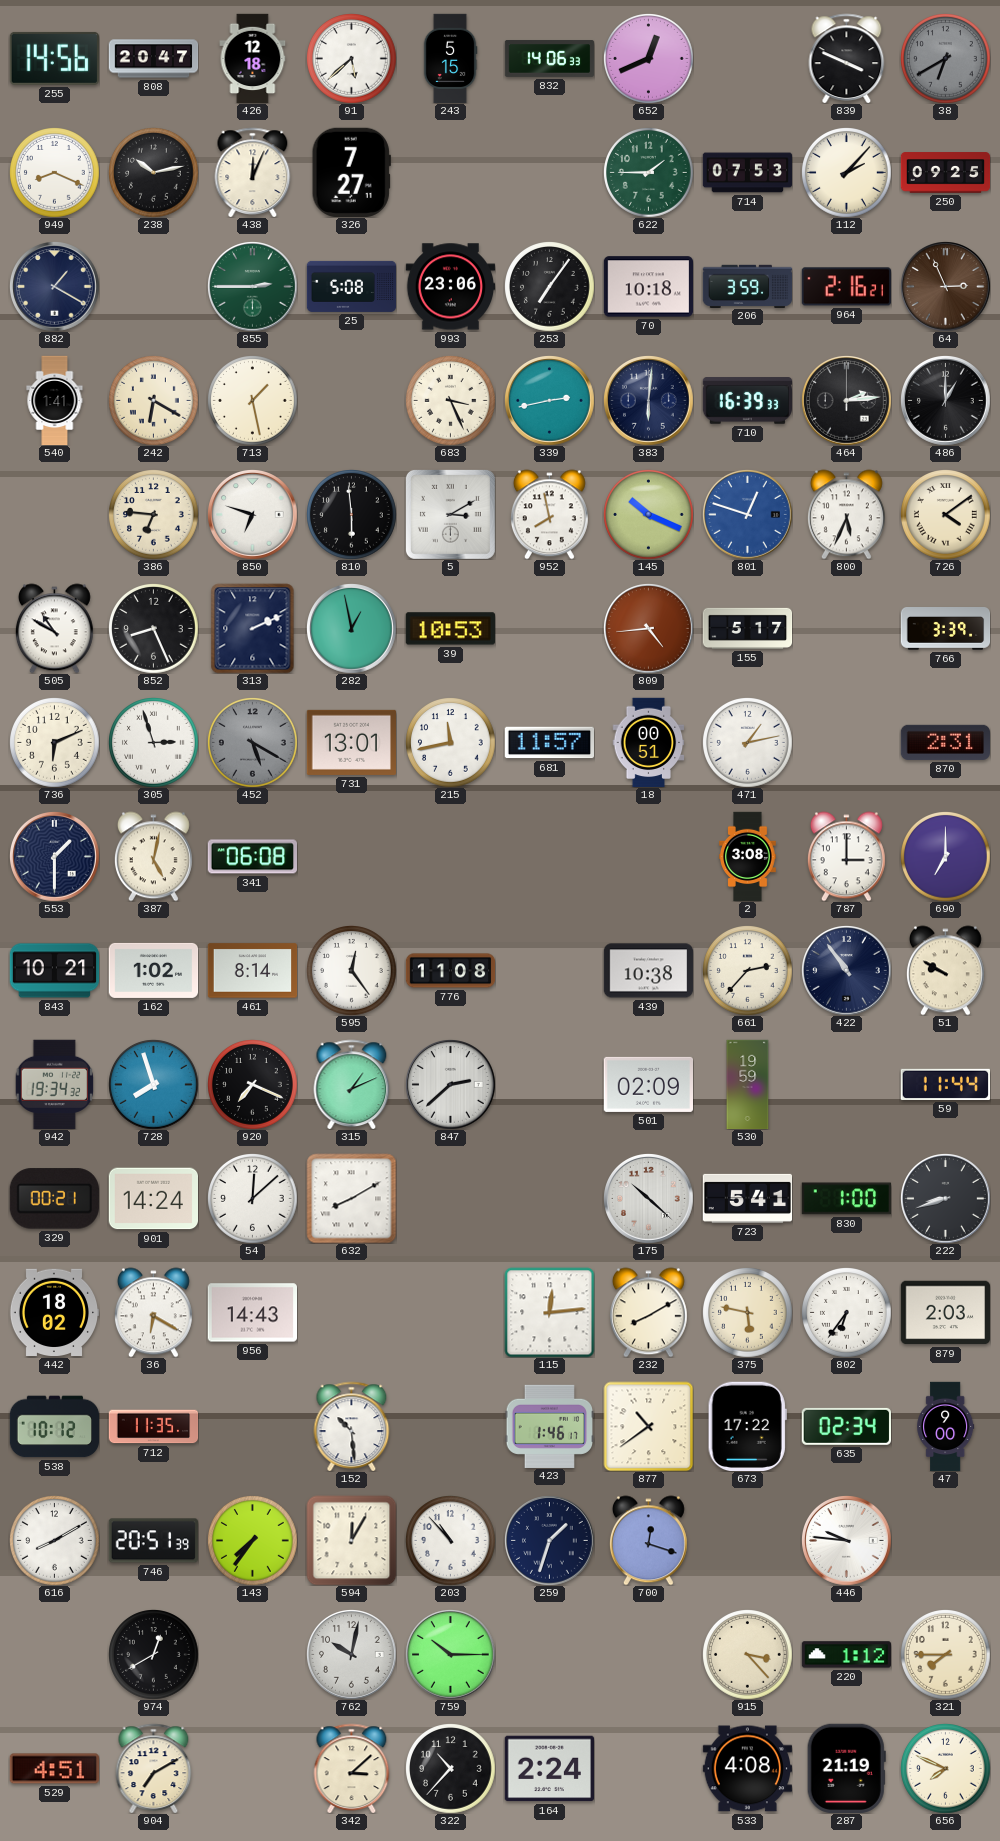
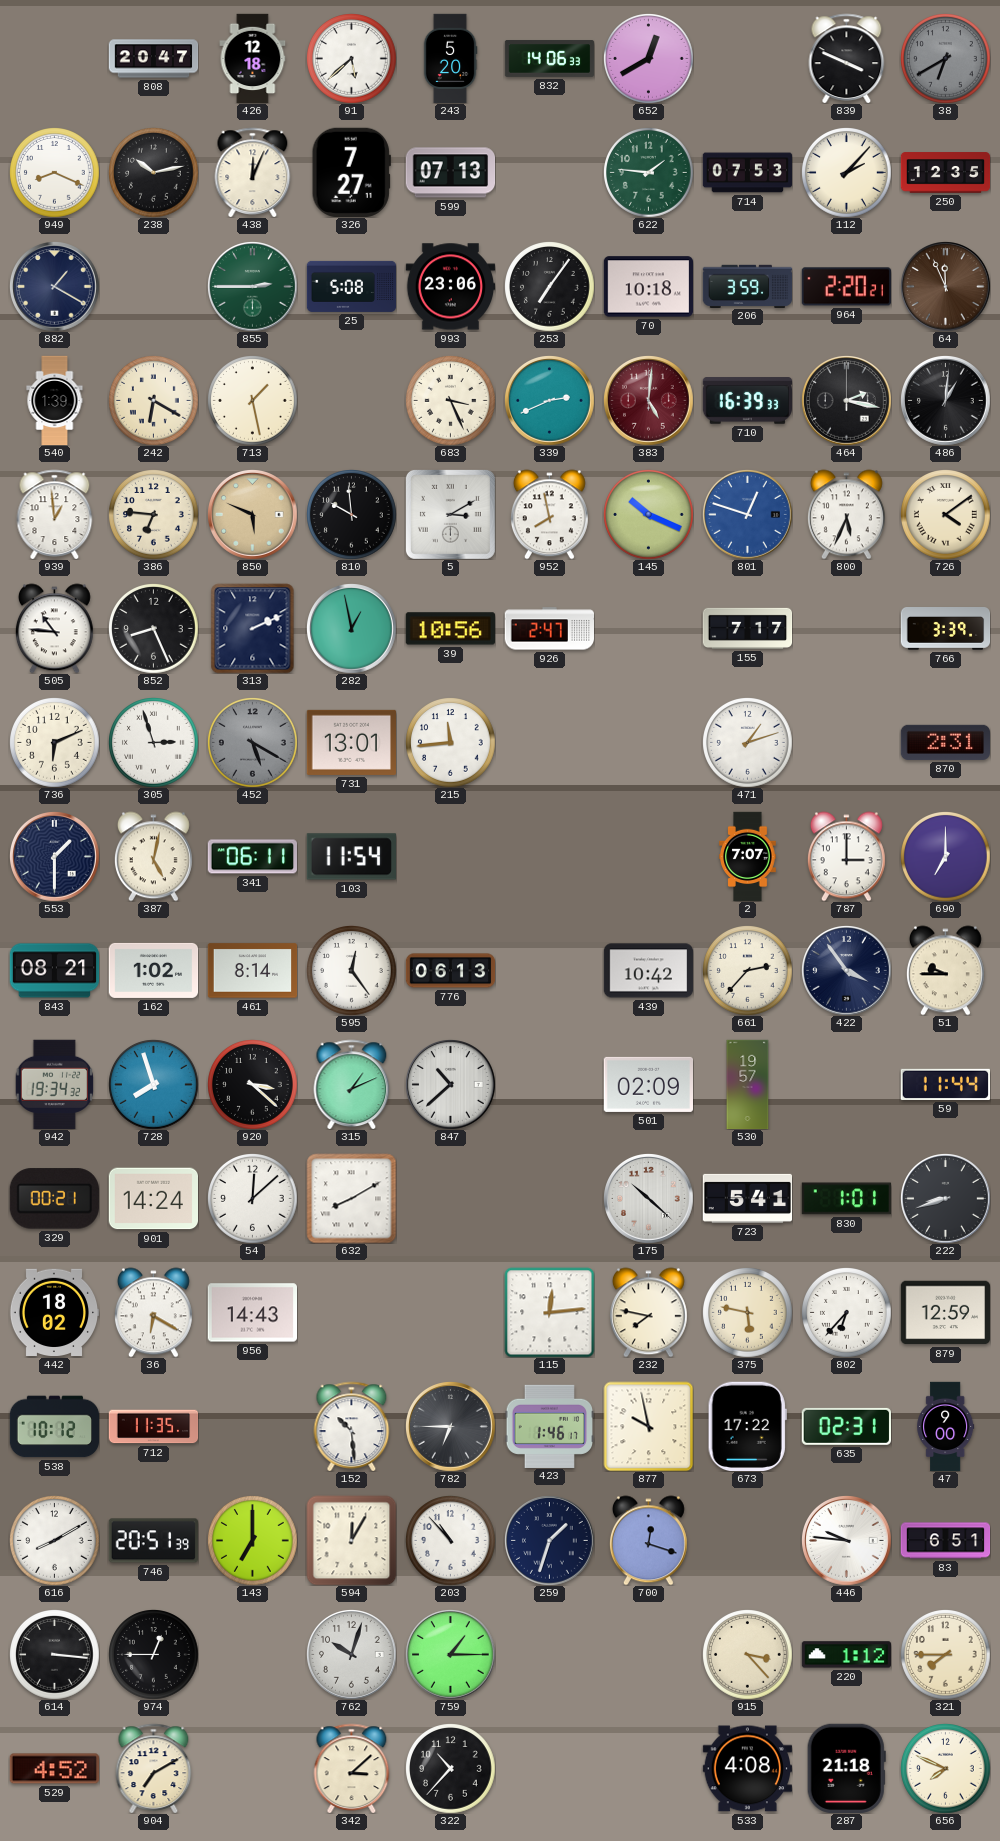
255: 14:56 -> none (54, 58)
243: 5:15 -> 5:20 (450, 58)
652: 12:41 -> 12:40 (649, 59)
599: none -> 07:13 (450, 173)
622: 1:45 -> 1:46 (649, 173)
250: 09:25 -> 12:35 (945, 173)
964: 2:16 -> 2:20 (846, 287)
64: 2:56 -> 11:56 (946, 287)
540: 1:41 -> 1:39 (55, 400)
339: 2:43 -> 2:41 (550, 401)
383: 6:01 -> 5:01 (649, 401)
383 dial: navy -> burgundy (649, 401)
464: 2:14 -> 2:17 (847, 401)
486: 1:00 -> 1:01 (946, 401)
939: none -> 12:59 (55, 514)
850: 6:48 -> 5:49 (253, 515)
850 dial: white -> champagne (253, 515)
810: 5:59 -> 9:59 (352, 515)
505: 10:50 -> 10:46 (54, 628)
39: 10:53 -> 10:56 (450, 629)
926: none -> 2:47 (549, 629)
809: 4:44 -> none (649, 629)
155: 5:17 -> 7:17 (747, 628)
215: 11:43 -> 11:44 (451, 743)
681: 11:57 -> none (549, 743)
18: 00:51 -> none (649, 742)
471: 1:13 -> 1:12 (748, 743)
341: 06:08 -> 06:11 (252, 857)
103: none -> 11:54 (351, 857)
2: 3:08 -> 7:07 (748, 856)
843: 10:21 -> 08:21 (54, 971)
776: 11:08 -> 06:13 (450, 971)
439: 10:38 -> 10:42 (648, 971)
422: 10:54 -> 3:54 (847, 971)
51: 9:50 -> 9:45 (945, 970)
920: 7:19 -> 3:22 (253, 1085)
847: 2:38 -> 10:38 (451, 1085)
530: 19:59 -> 19:57 (748, 1084)
830: 1:00 -> 1:01 (846, 1199)
232: 8:10 -> 7:47 (648, 1312)
802: 6:36 -> 6:37 (847, 1313)
879: 2:03 -> 12:59 (945, 1313)
782: none -> 6:45 (451, 1427)
877: 10:39 -> 9:58 (648, 1426)
635: 02:34 -> 02:31 (846, 1426)
143: 7:36 -> 7:00 (253, 1541)
83: none -> 6:51 (945, 1541)
614: none -> 3:16 (55, 1655)
974: 12:40 -> 12:45 (154, 1655)
762: 10:02 -> 10:03 (352, 1655)
759: 10:15 -> 1:15 (451, 1655)
529: 4:51 -> 4:52 (54, 1769)
164: 2:24 -> none (549, 1769)
287: 21:19 -> 21:18 (846, 1768)
